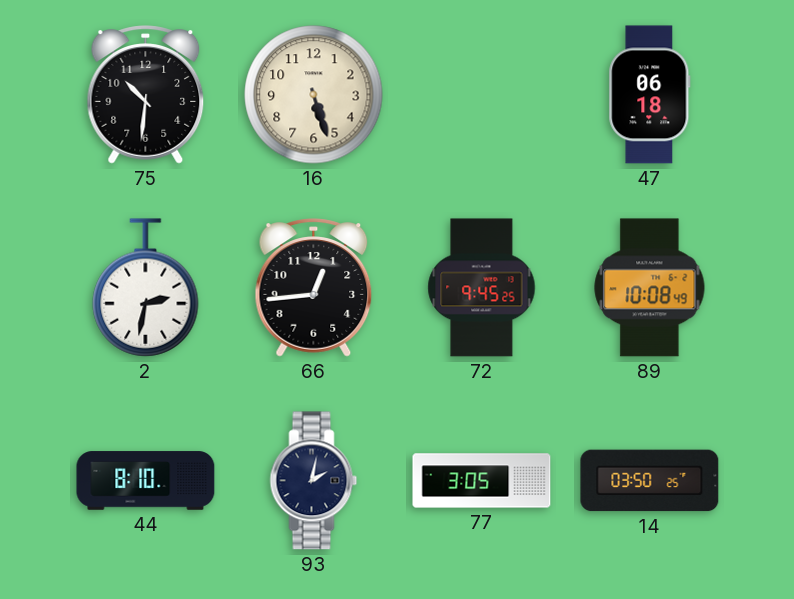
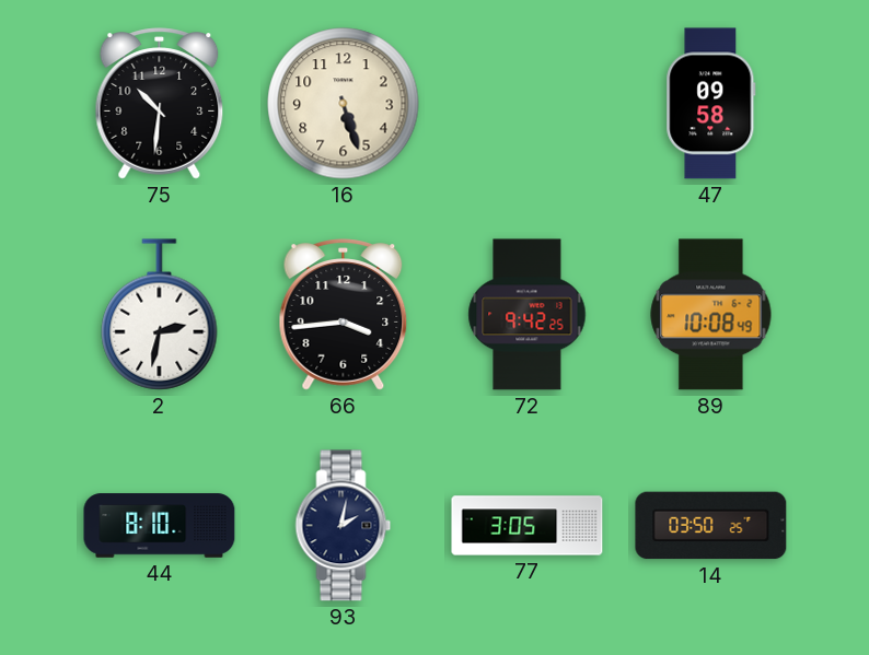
47: 06:18 -> 09:58 (711, 104)
66: 12:44 -> 3:44 (344, 315)
72: 9:45 -> 9:42 (528, 315)
